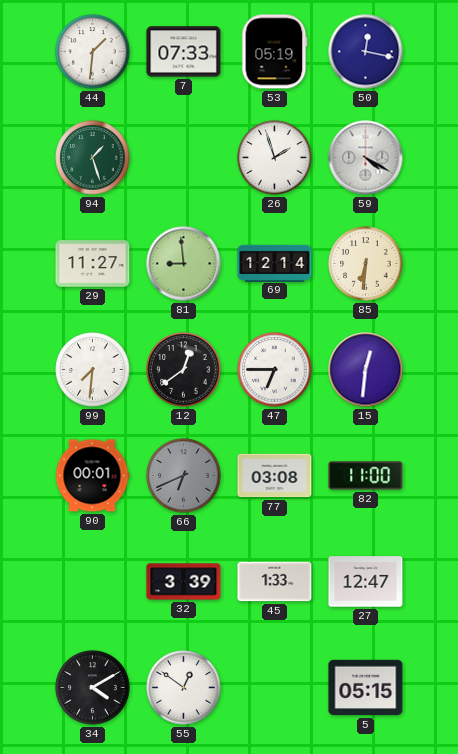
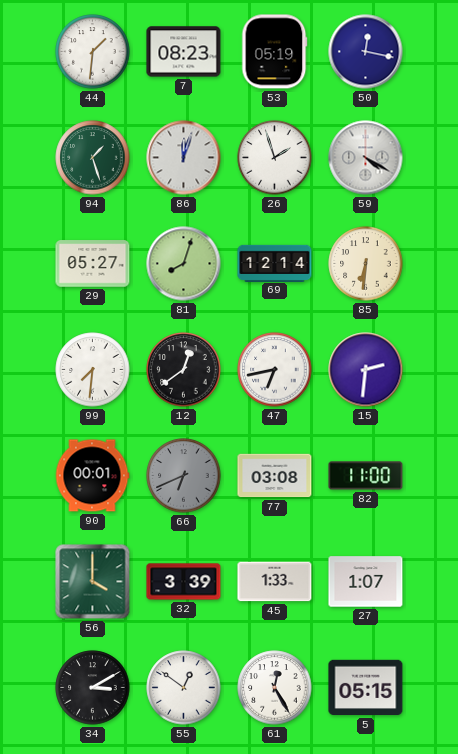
7: 07:33 -> 08:23 (184, 52)
86: none -> 12:03 (184, 158)
29: 11:27 -> 05:27 (93, 264)
81: 8:59 -> 8:03 (184, 264)
47: 6:45 -> 6:43 (275, 370)
15: 12:31 -> 2:31 (366, 370)
56: none -> 4:00 (93, 582)
27: 12:47 -> 1:07 (366, 582)
34: 4:10 -> 3:10 (93, 688)
61: none -> 12:25 (275, 688)
